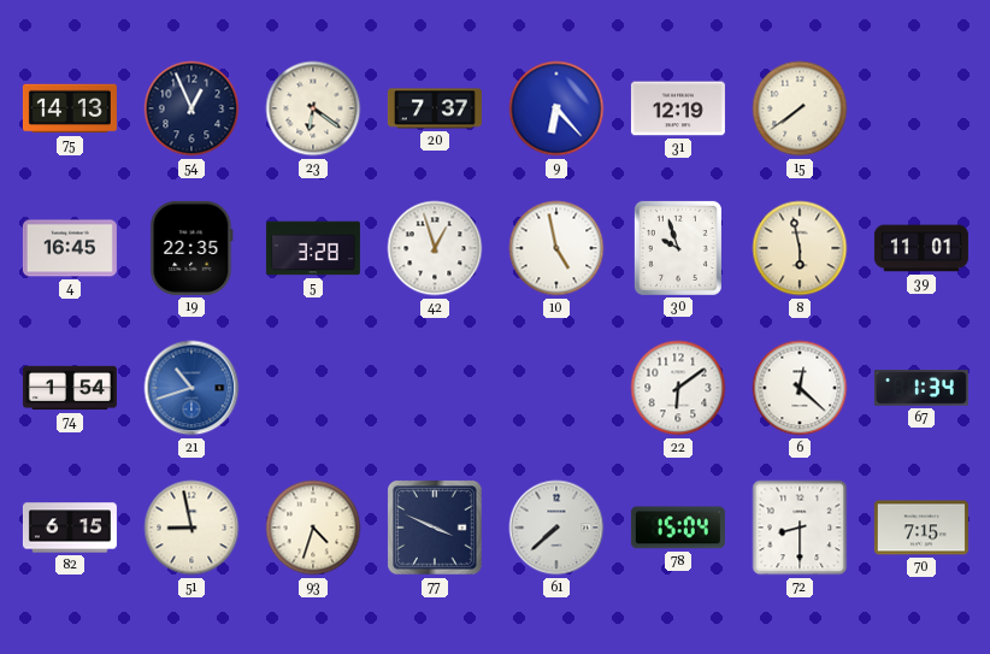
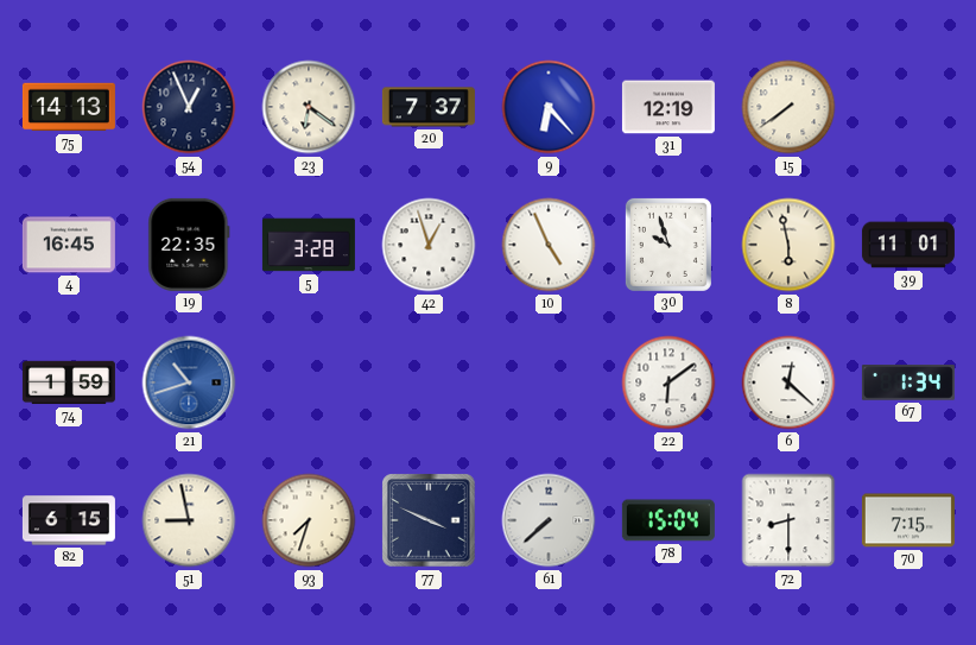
10: 4:58 -> 4:56 (549, 245)
74: 1:54 -> 1:59 (69, 382)
93: 4:33 -> 7:33 (309, 520)
